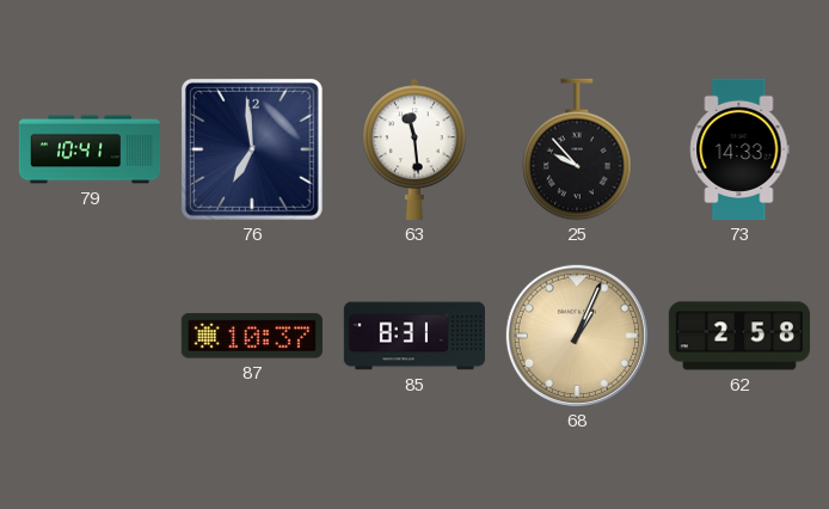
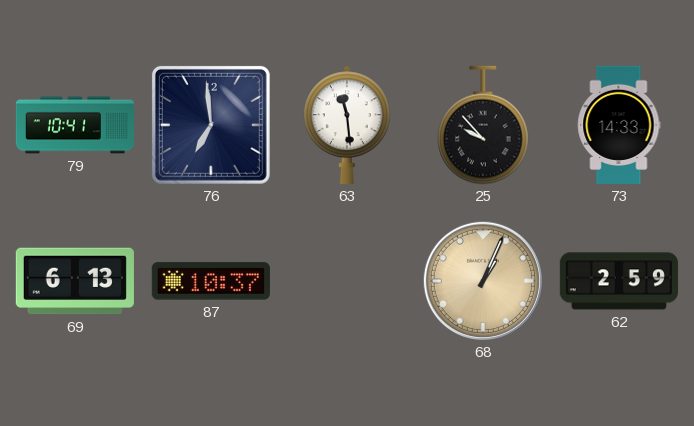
69: none -> 6:13 (75, 281)
85: 8:31 -> none (413, 336)
62: 2:58 -> 2:59 (619, 281)
